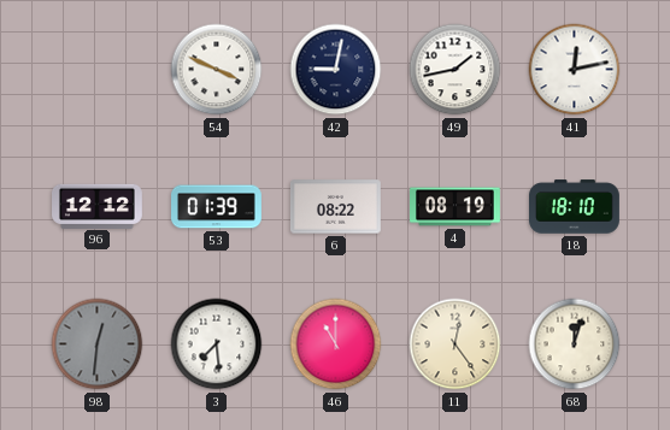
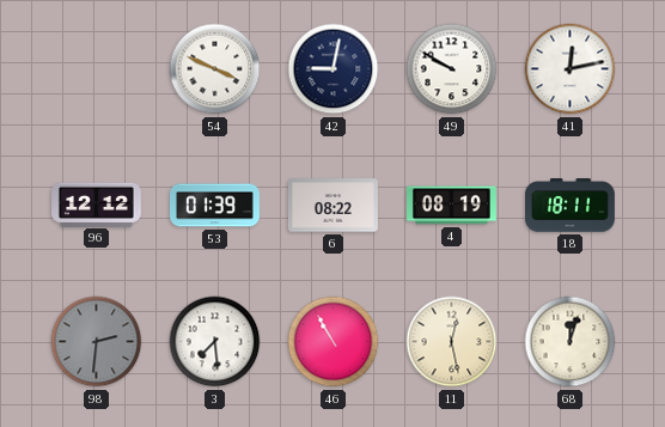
49: 1:43 -> 9:50 (452, 69)
18: 18:10 -> 18:11 (571, 206)
98: 12:31 -> 2:31 (97, 342)
46: 11:00 -> 10:55 (334, 342)
11: 12:24 -> 12:28 (452, 342)
